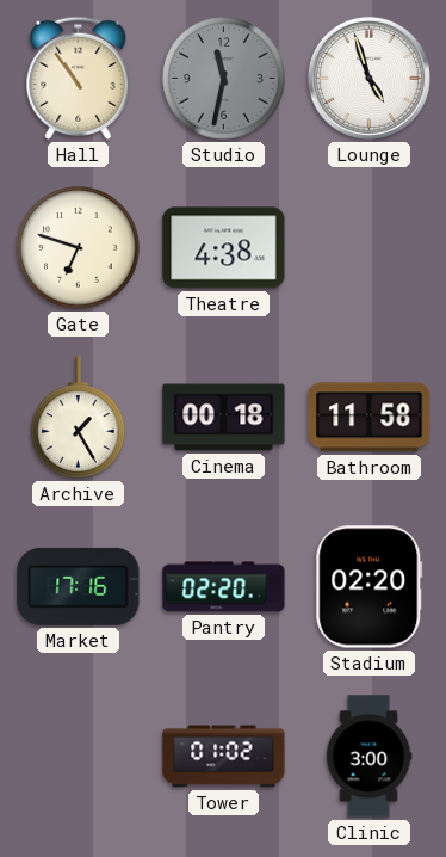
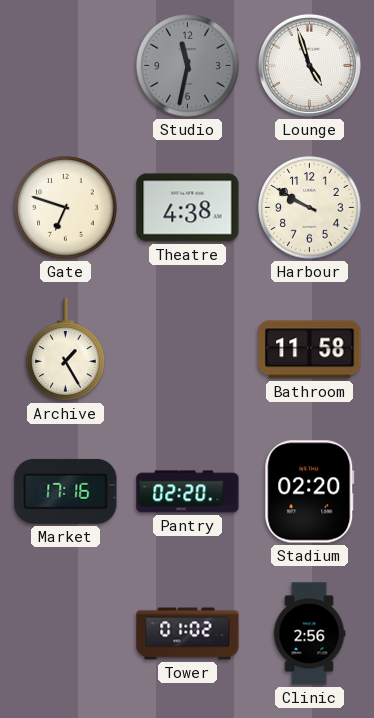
Hall: 10:54 -> none (79, 78)
Harbour: none -> 9:50 (310, 208)
Cinema: 00:18 -> none (224, 418)
Clinic: 3:00 -> 2:56 (309, 634)
